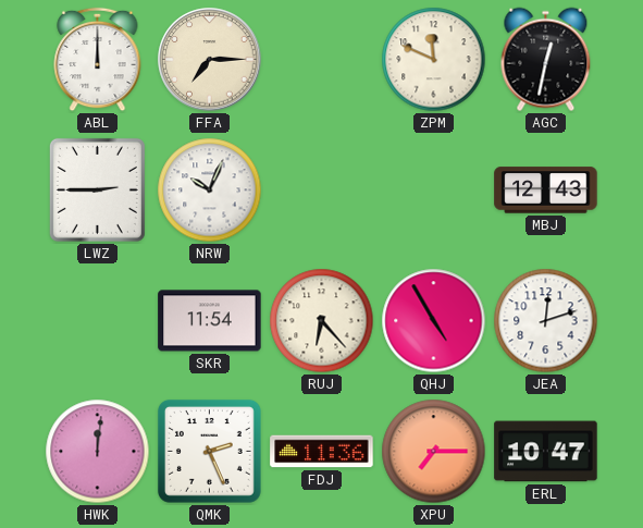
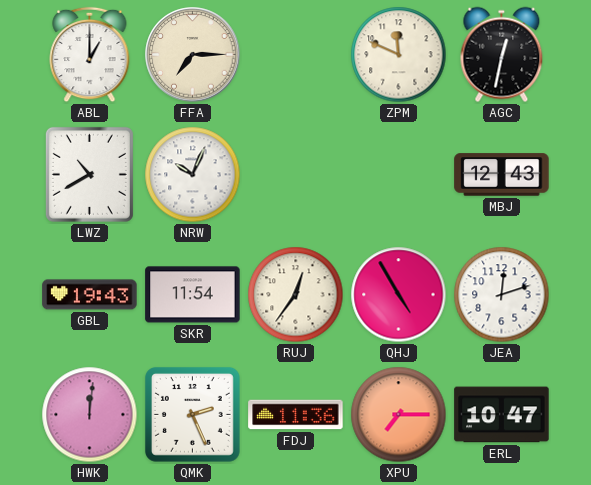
ABL: 12:00 -> 1:00 (90, 55)
LWZ: 2:45 -> 10:40 (89, 174)
GBL: none -> 19:43 (90, 295)
RUJ: 6:23 -> 12:36 (296, 295)
